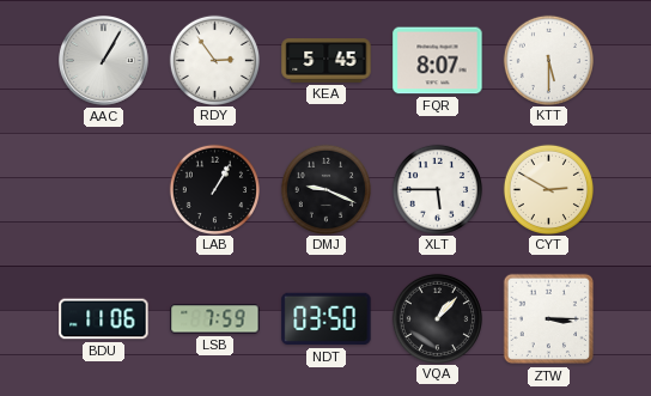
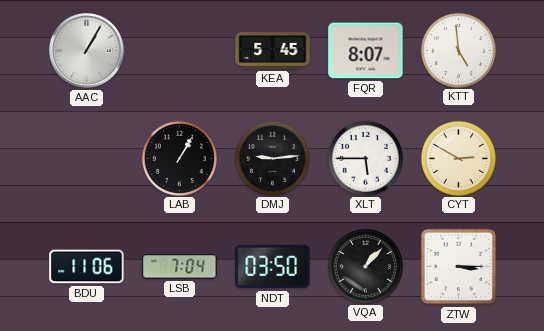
RDY: 2:54 -> none (214, 60)
KTT: 5:30 -> 4:59 (458, 50)
DMJ: 9:19 -> 9:14 (272, 158)
LSB: 7:59 -> 7:04 (180, 267)
